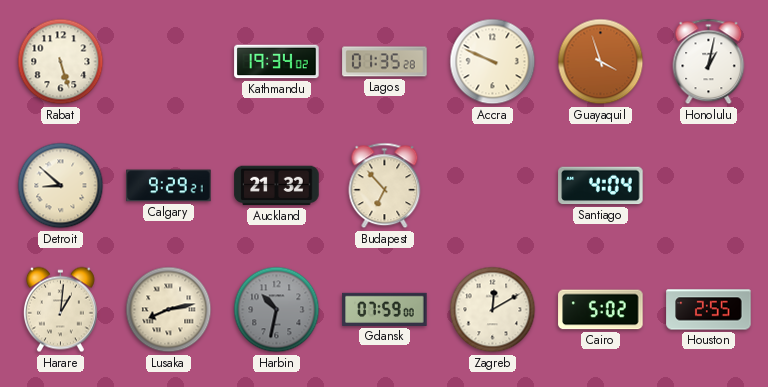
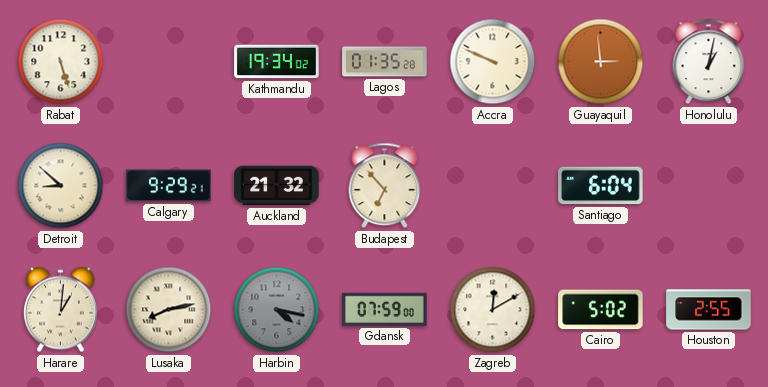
Guayaquil: 3:57 -> 2:59 (601, 62)
Santiago: 4:04 -> 6:04 (601, 186)
Harbin: 10:32 -> 4:17 (277, 310)
